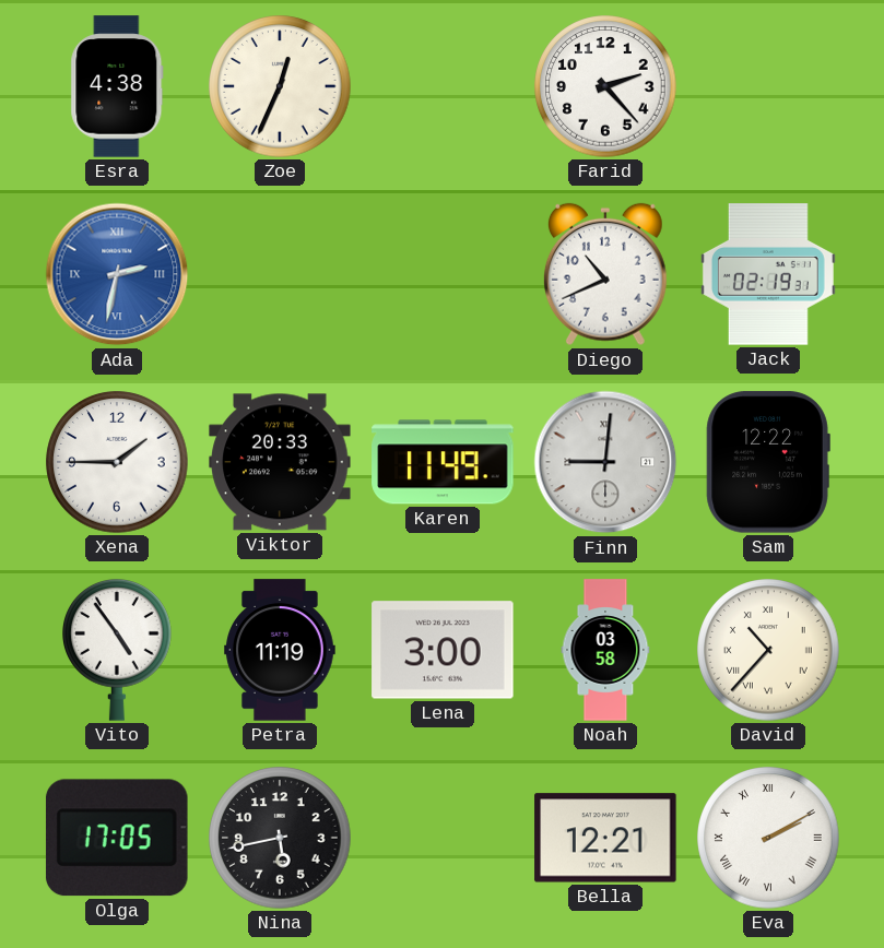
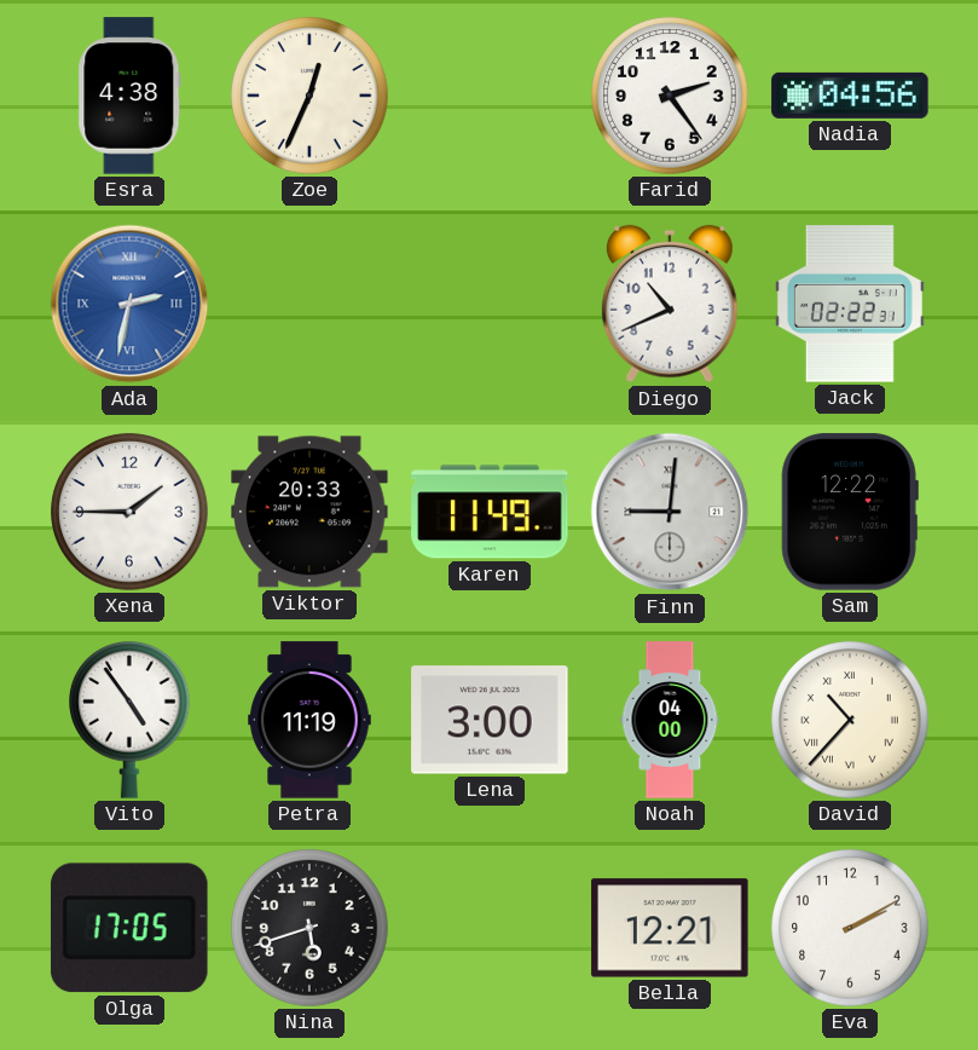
Farid: 2:23 -> 2:24 (670, 96)
Nadia: none -> 04:56 (850, 96)
Jack: 02:19 -> 02:22 (850, 304)
Noah: 03:58 -> 04:00 (670, 720)
Nina: 5:43 -> 5:42 (309, 928)
Eva numerals: Roman -> Arabic (850, 928)
